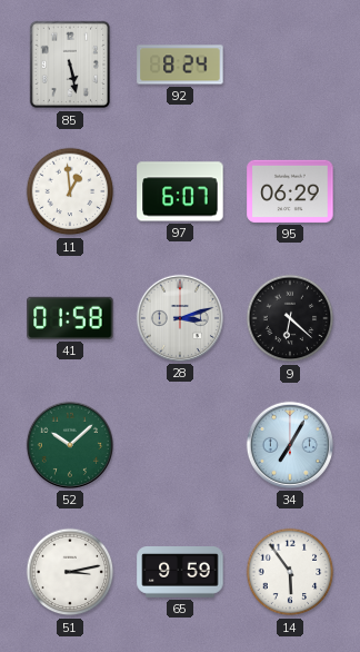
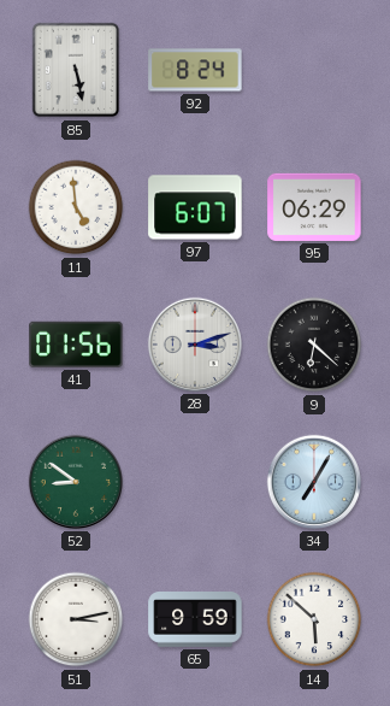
11: 12:59 -> 4:59 (76, 207)
41: 01:58 -> 01:56 (76, 345)
52: 10:08 -> 8:51 (76, 482)
14: 5:54 -> 5:52 (314, 619)
